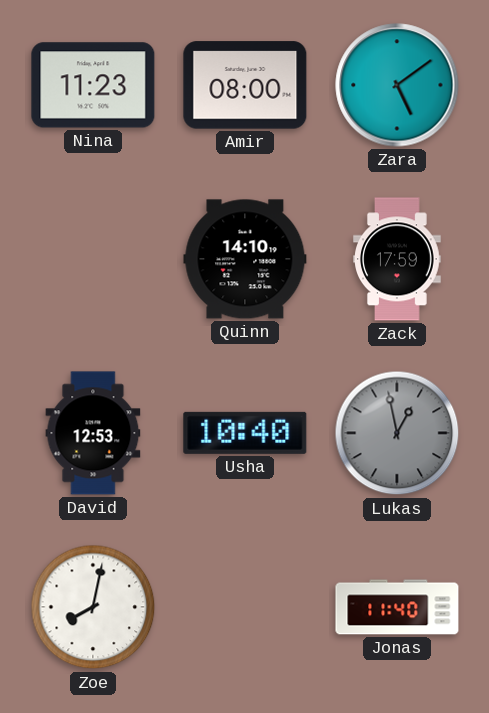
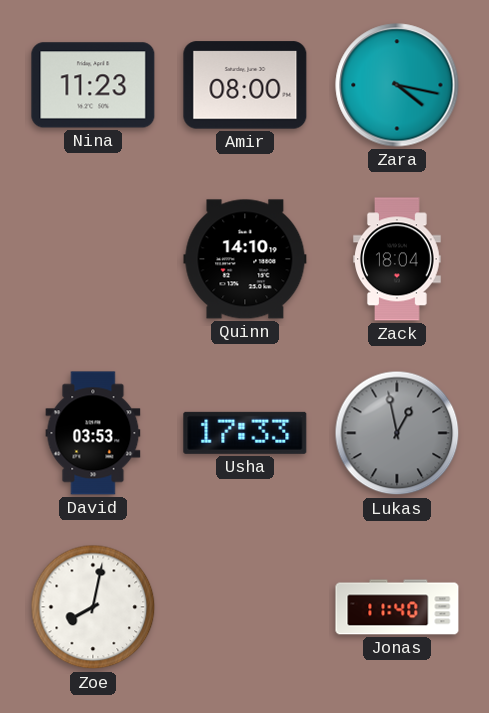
Zara: 5:09 -> 4:17 (397, 85)
Zack: 17:59 -> 18:04 (397, 259)
David: 12:53 -> 03:53 (93, 433)
Usha: 10:40 -> 17:33 (245, 433)
